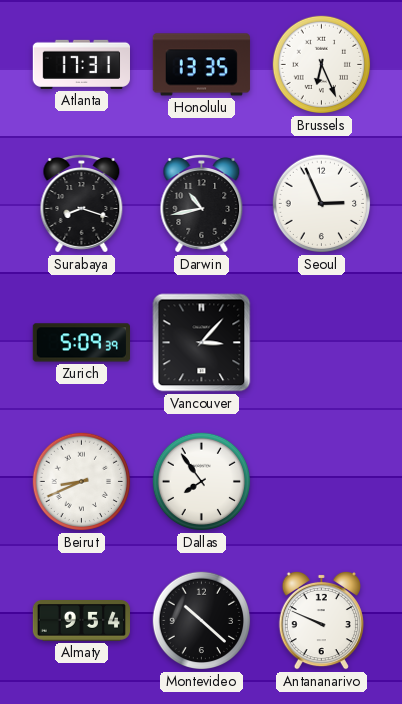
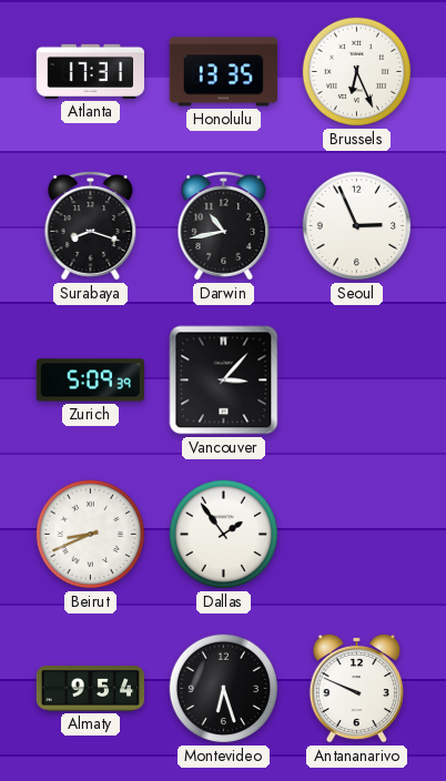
Dallas: 7:54 -> 1:54 (224, 535)
Montevideo: 10:22 -> 6:27 (224, 689)
